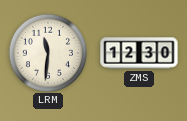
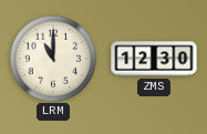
LRM: 11:31 -> 11:00 (52, 58)
